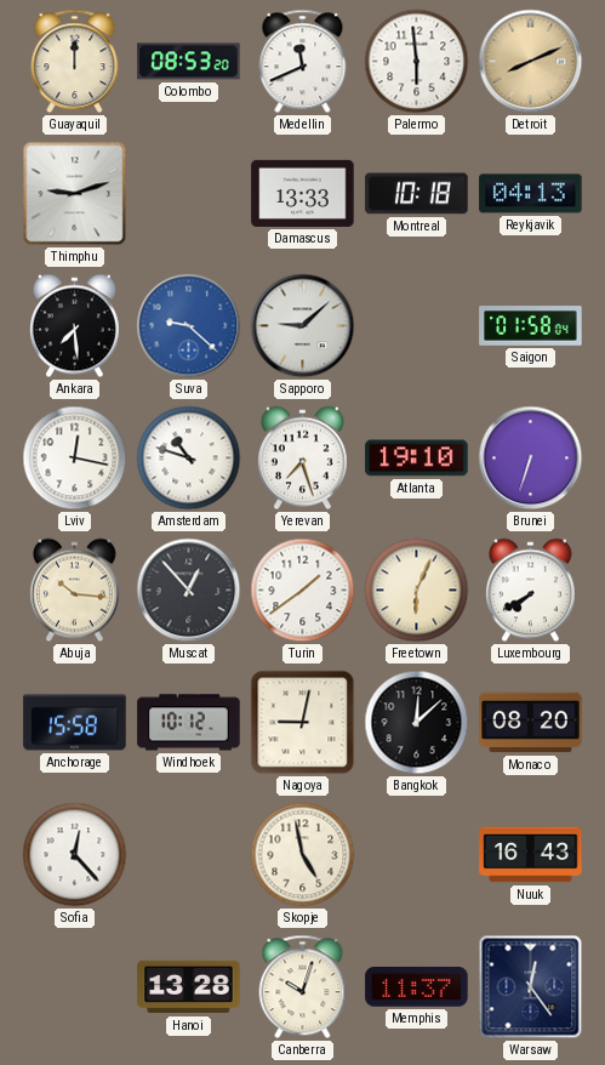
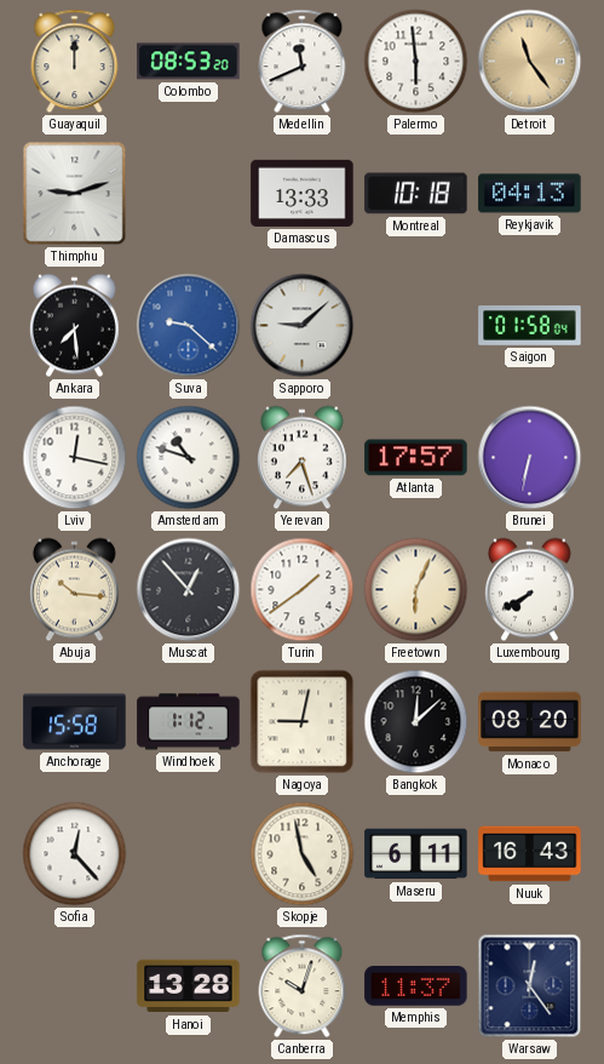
Detroit: 8:11 -> 11:24 (530, 62)
Atlanta: 19:10 -> 17:57 (416, 458)
Brunei: 6:33 -> 6:32 (530, 458)
Windhoek: 10:12 -> 1:12 (189, 722)
Maseru: none -> 6:11 (416, 854)
